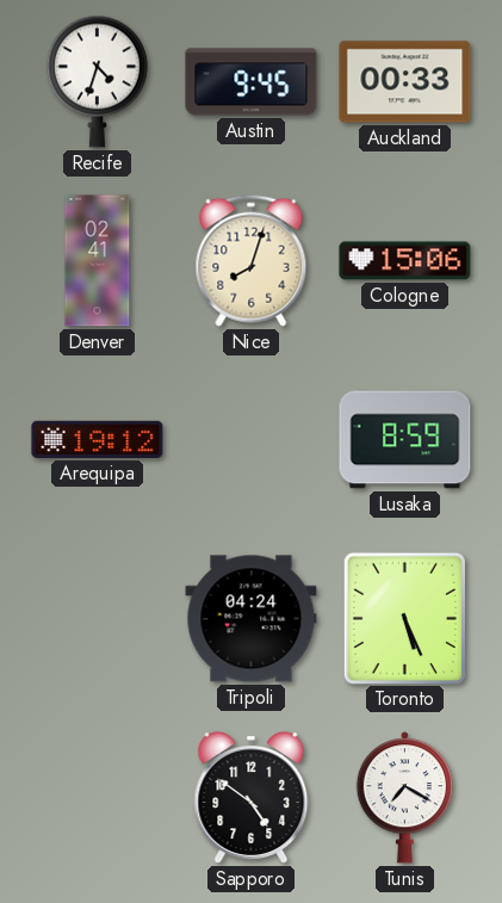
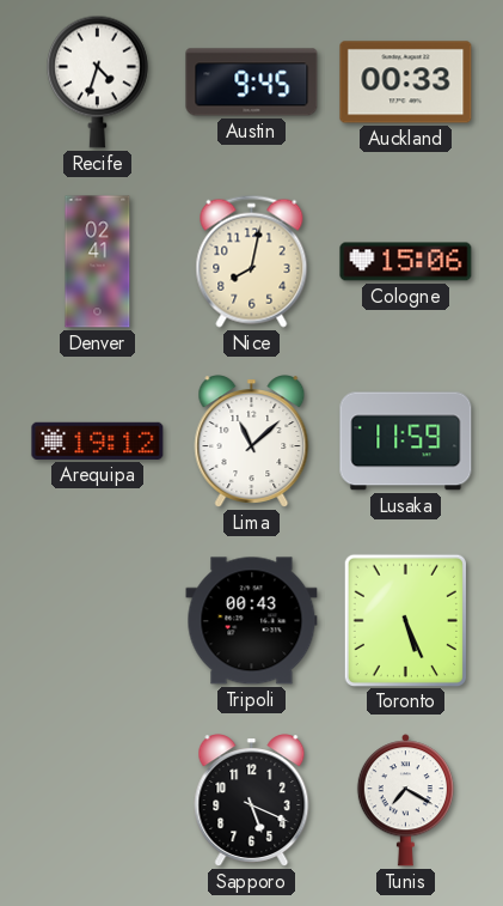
Nice: 8:03 -> 8:02 (252, 261)
Lima: none -> 11:08 (252, 442)
Lusaka: 8:59 -> 11:59 (406, 442)
Tripoli: 04:24 -> 00:43 (252, 621)
Sapporo: 4:51 -> 5:19 (252, 801)
